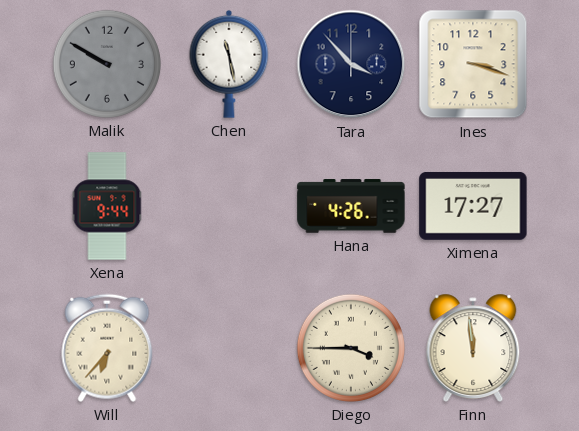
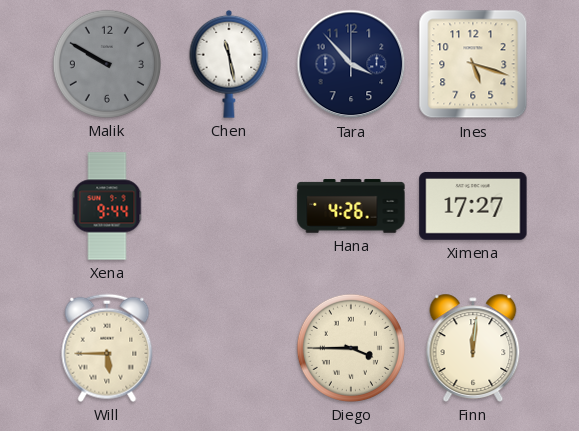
Ines: 3:18 -> 5:18 (473, 64)
Will: 6:37 -> 5:45 (107, 348)
Finn: 11:59 -> 12:01 (473, 348)
